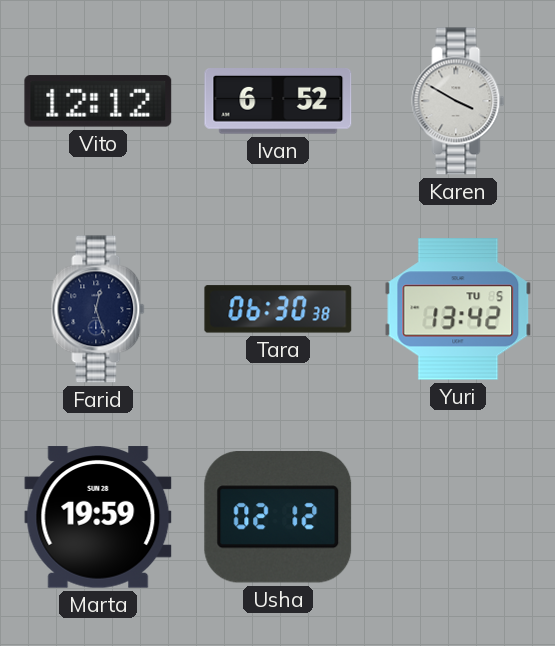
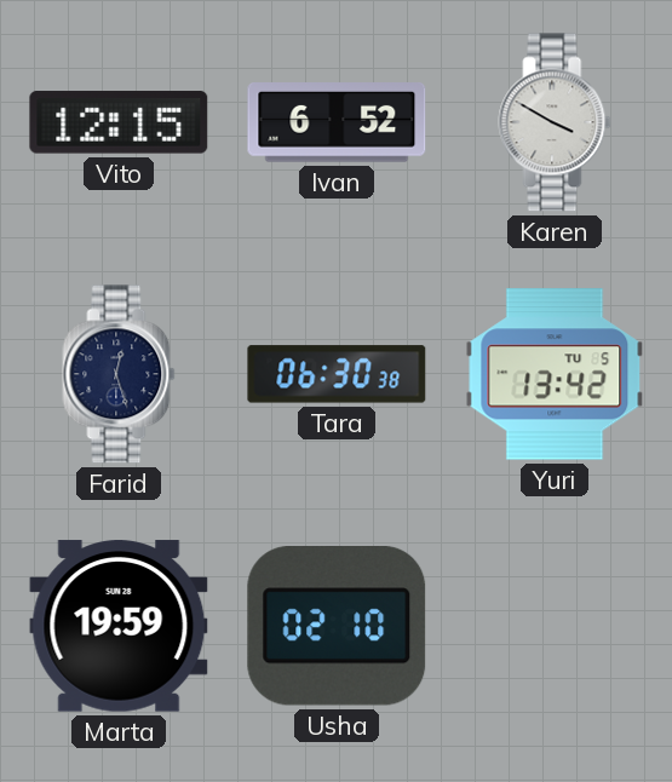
Vito: 12:12 -> 12:15 (119, 122)
Usha: 02:12 -> 02:10 (337, 627)
